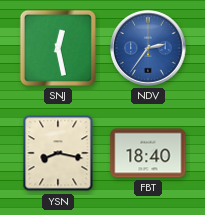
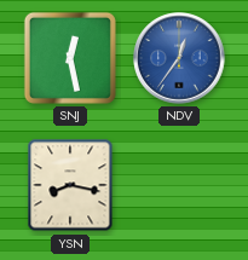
NDV: 2:36 -> 12:36 (179, 58)
FBT: 18:40 -> none (148, 153)
